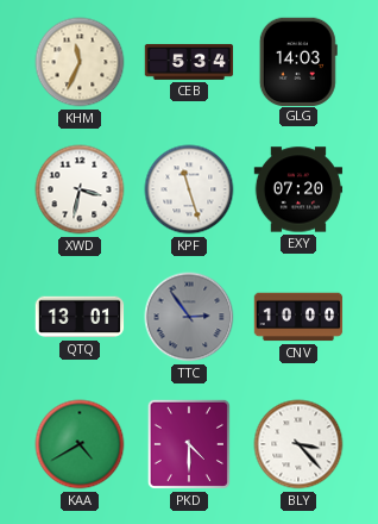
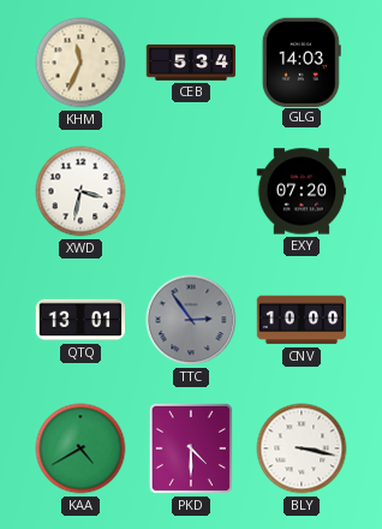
KPF: 11:27 -> none (189, 189)
BLY: 3:23 -> 3:17 (302, 448)
